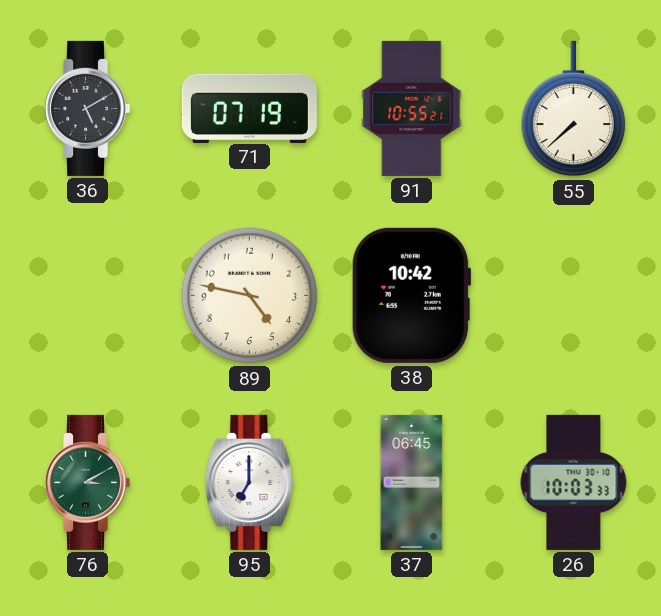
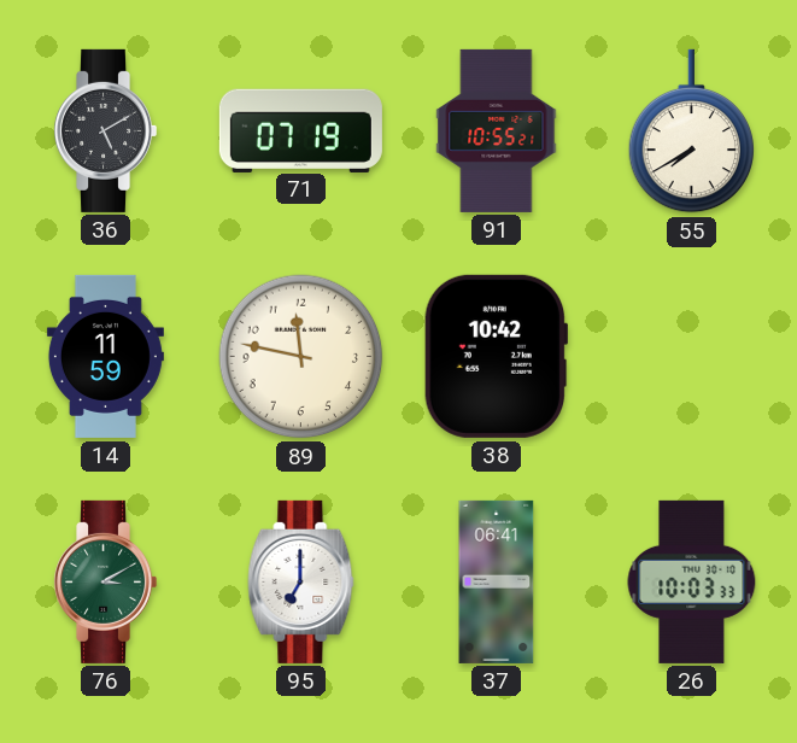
55: 7:38 -> 7:40 (692, 131)
14: none -> 11:59 (105, 356)
89: 4:47 -> 11:47 (301, 357)
37: 06:45 -> 06:41 (497, 581)
